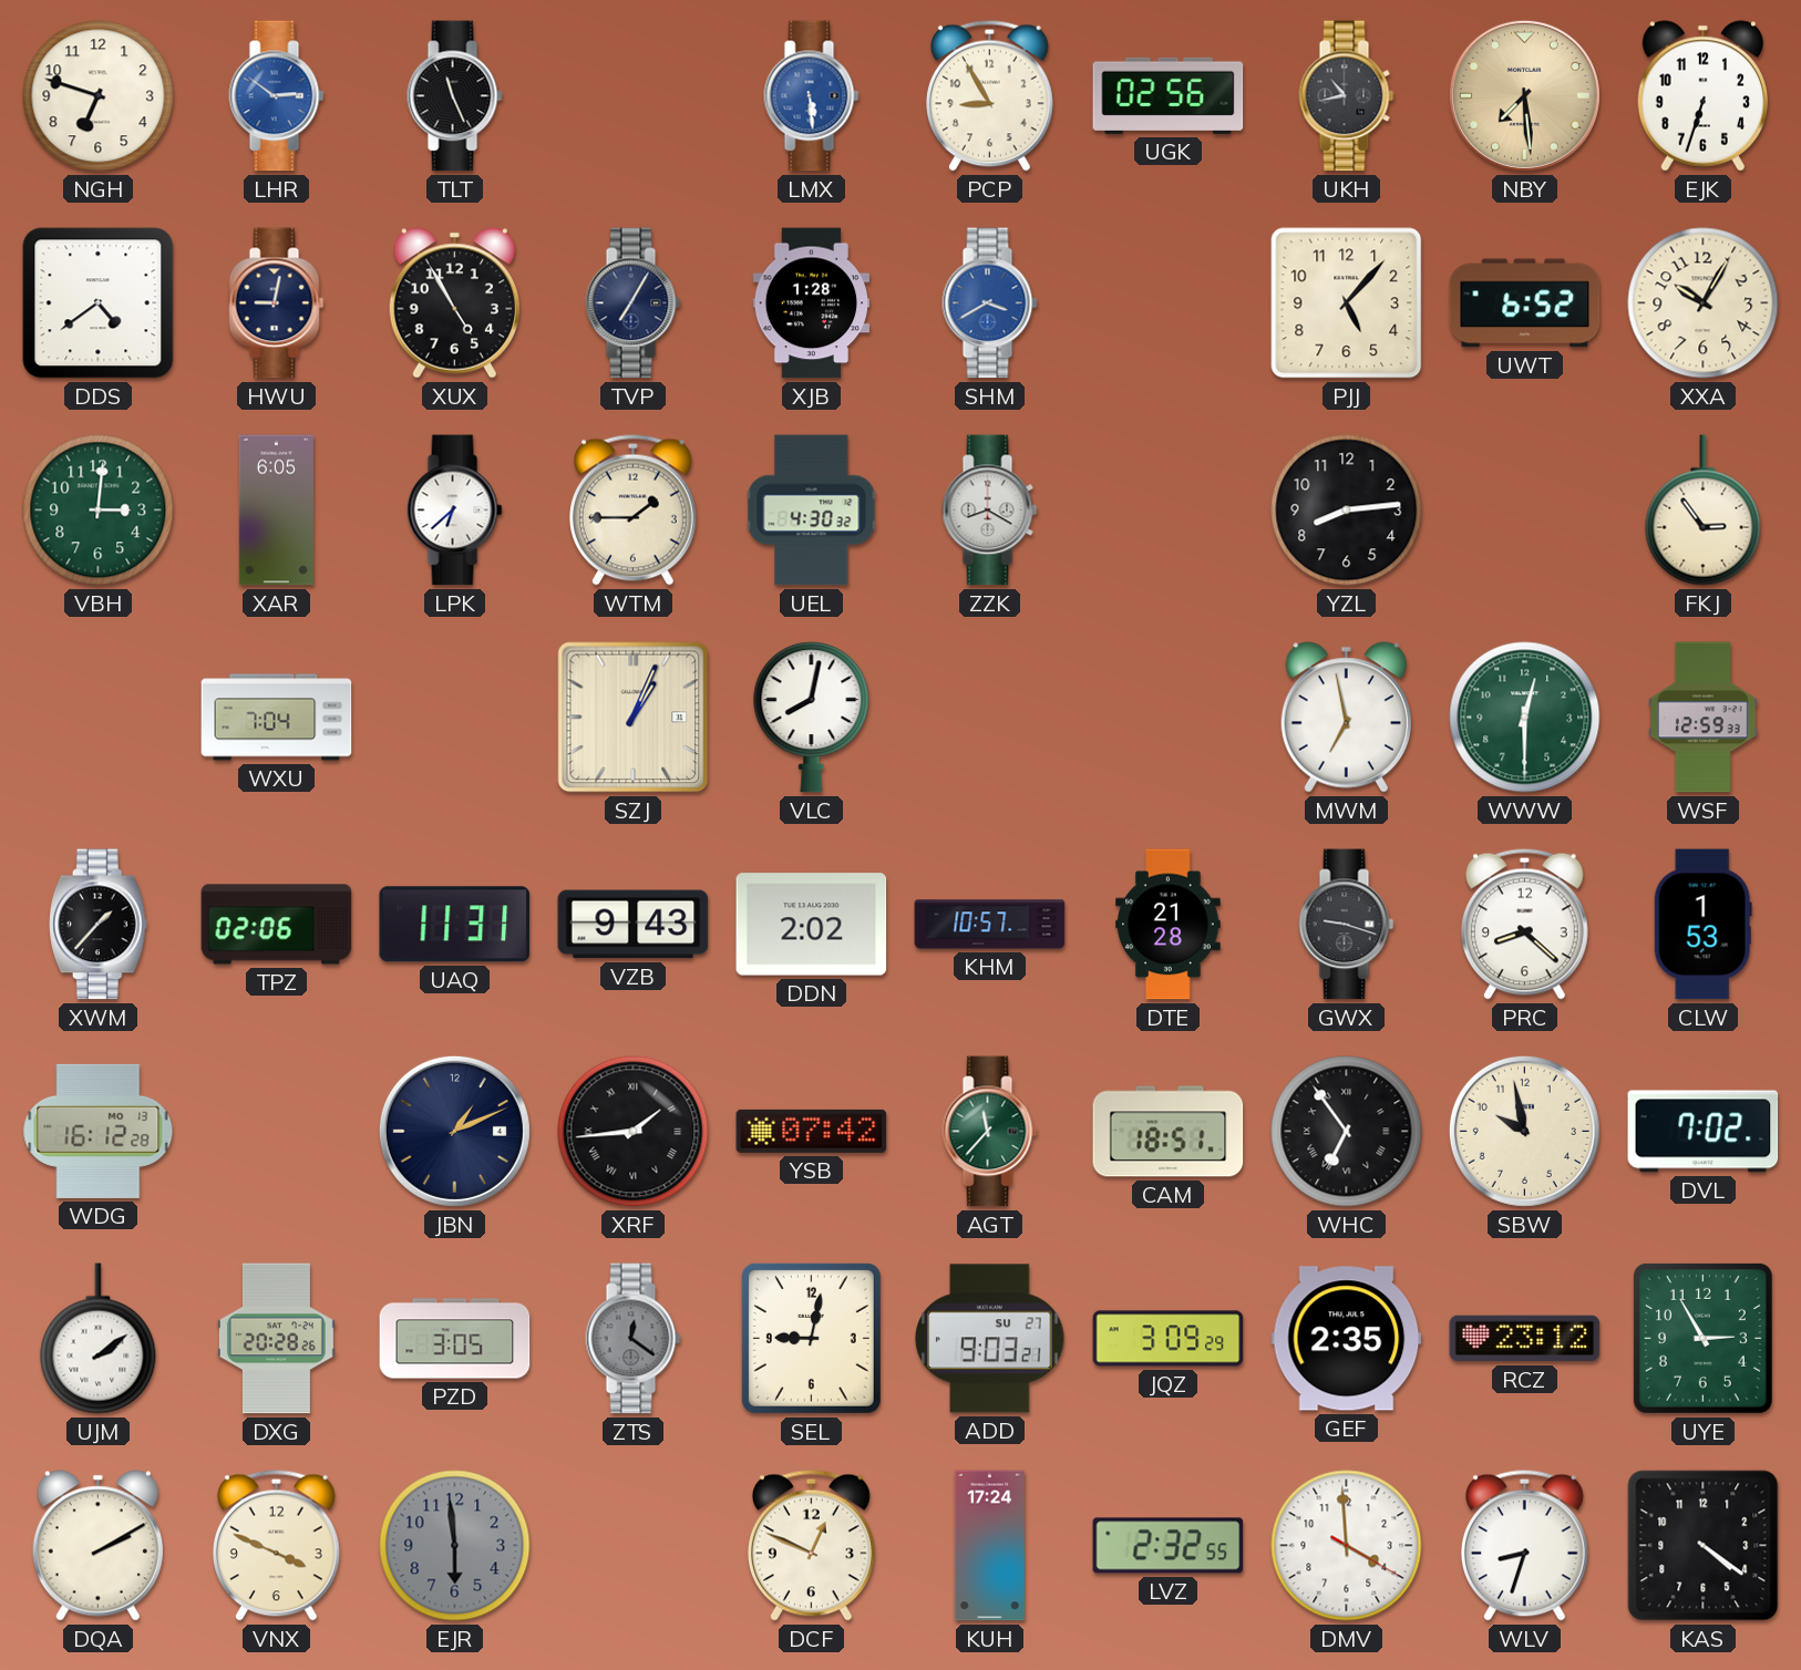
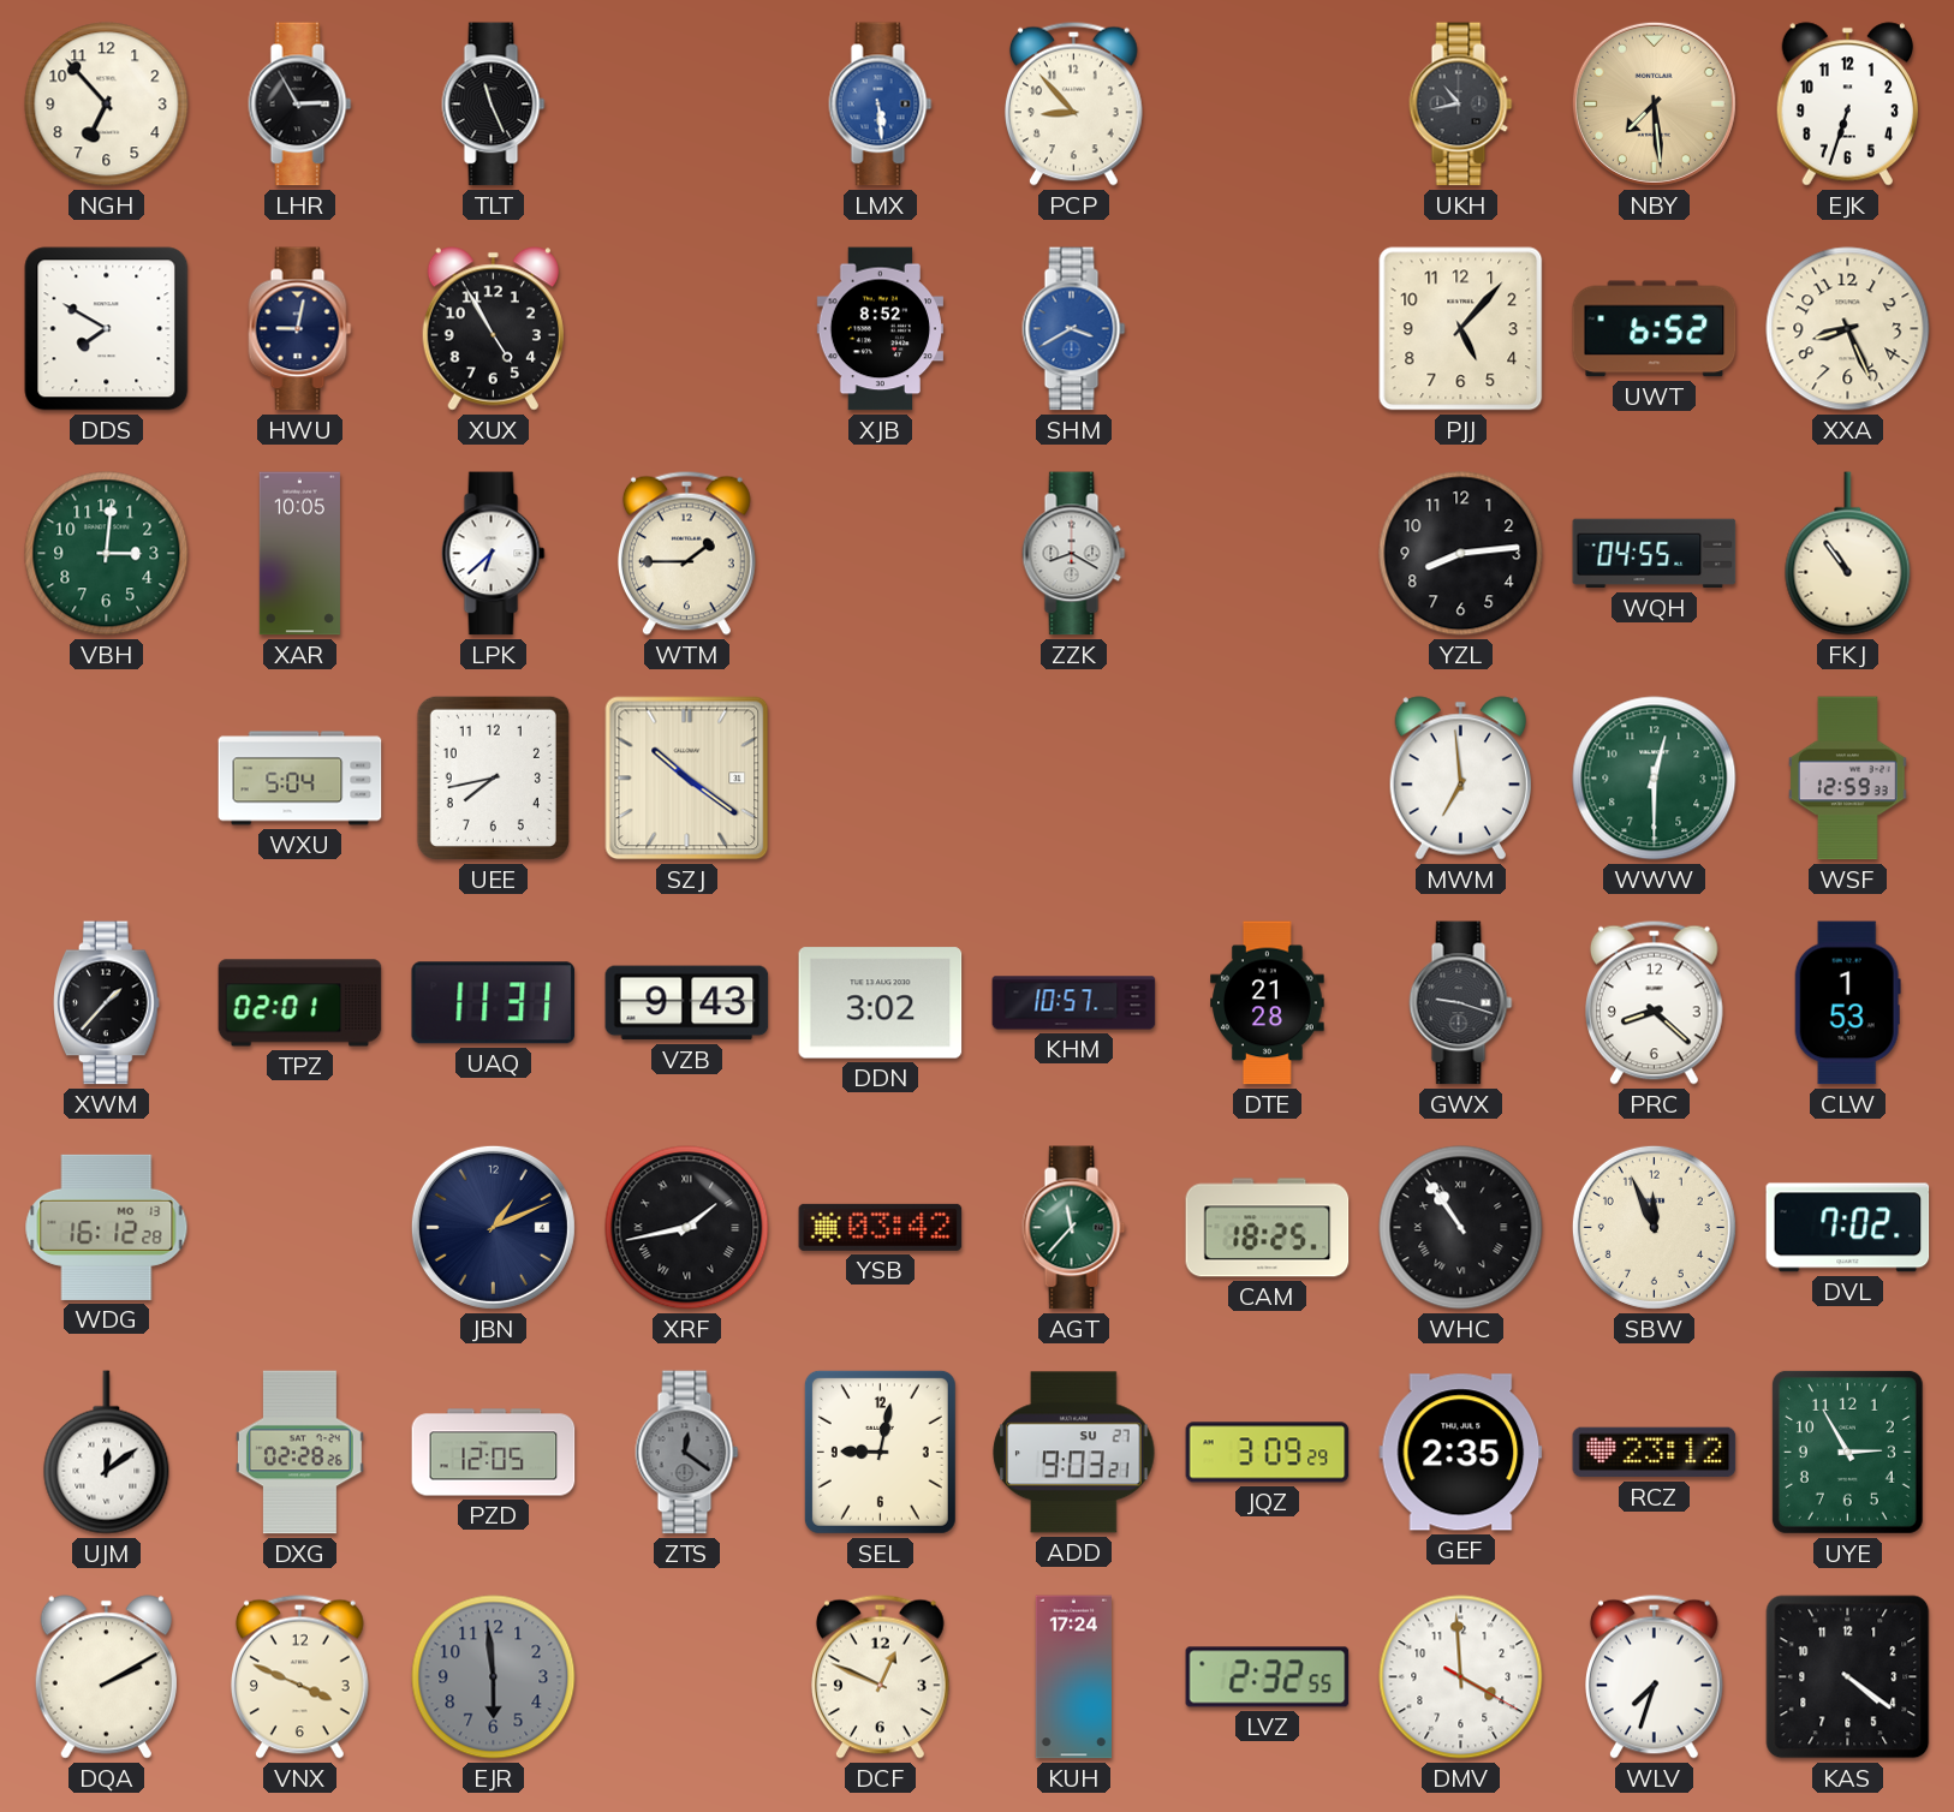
NGH: 6:48 -> 6:53 (107, 105)
LHR: 2:51 -> 2:55 (300, 105)
LHR dial: blue -> black (300, 105)
PCP: 8:55 -> 8:53 (1073, 103)
UGK: 02:56 -> none (1169, 95)
DDS: 4:39 -> 7:50 (107, 329)
TVP: 7:05 -> none (634, 303)
XJB: 1:28 -> 8:52 (881, 329)
XXA: 10:05 -> 8:26 (1848, 329)
XAR: 6:05 -> 10:05 (299, 554)
UEL: 4:30 -> none (812, 511)
WQH: none -> 04:55 (1655, 554)
FKJ: 2:54 -> 10:54 (1848, 554)
WXU: 7:04 -> 5:04 (300, 779)
UEE: none -> 7:43 (493, 777)
SZJ: 1:04 -> 10:21 (687, 779)
VLC: 8:02 -> none (812, 718)
MWM: 6:58 -> 6:59 (1460, 779)
TPZ: 02:06 -> 02:01 (300, 1003)
DDN: 2:02 -> 3:02 (881, 1003)
XRF: 1:44 -> 1:43 (687, 1228)
YSB: 07:42 -> 03:42 (881, 1227)
CAM: 18:51 -> 18:25 (1268, 1228)
WHC: 6:54 -> 10:54 (1461, 1228)
SBW: 9:58 -> 11:56 (1654, 1227)
UJM: 2:09 -> 12:09 (107, 1453)
DXG: 20:28 -> 02:28 (299, 1453)
PZD: 3:05 -> 12:05 (494, 1453)
WLV: 8:33 -> 7:33 (1654, 1676)
